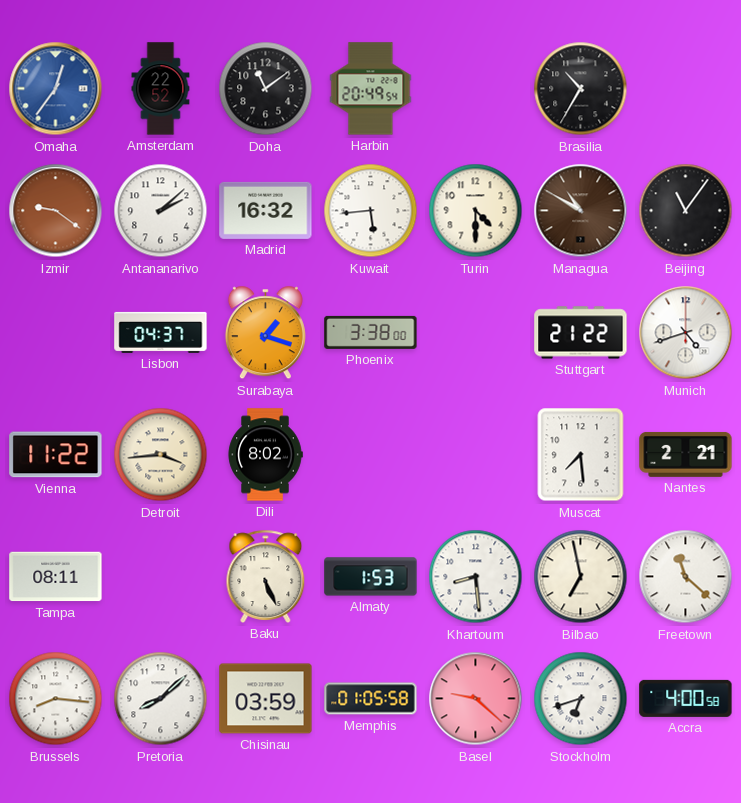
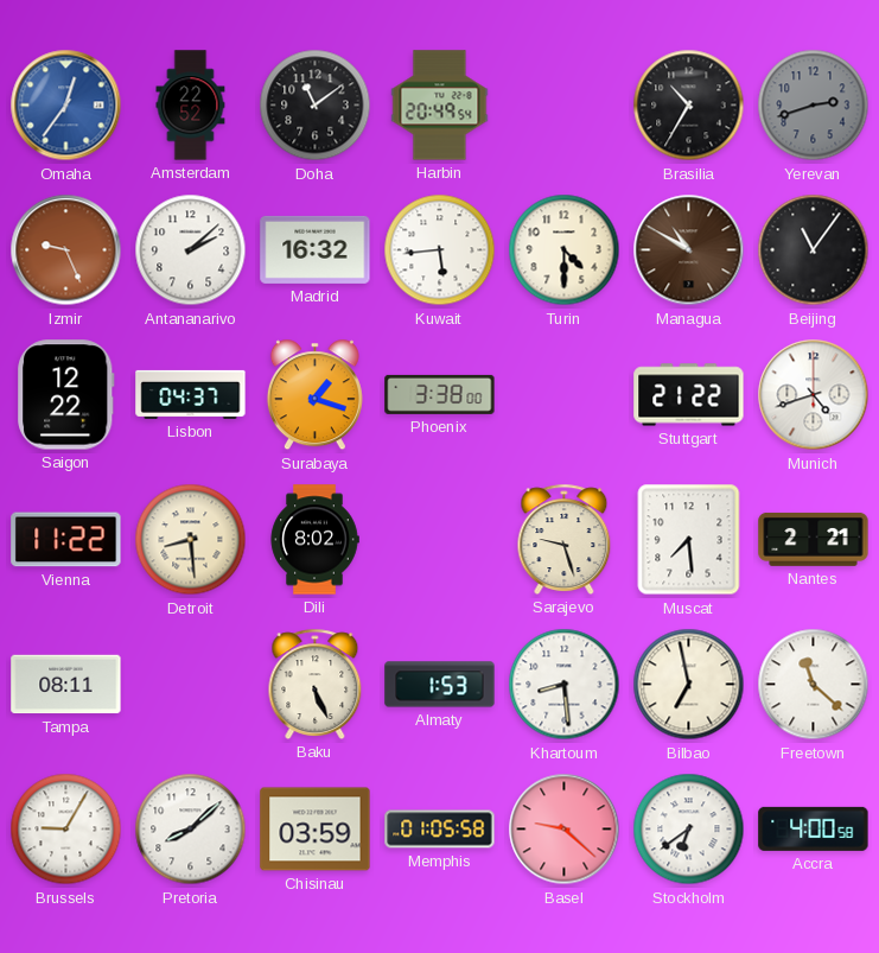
Yerevan: none -> 2:42 (814, 106)
Izmir: 9:21 -> 9:26 (66, 250)
Saigon: none -> 12:22 (66, 395)
Detroit: 3:44 -> 8:29 (191, 540)
Sarajevo: none -> 9:27 (565, 539)
Brussels: 8:16 -> 9:05 (66, 830)
Stockholm: 6:42 -> 6:39 (689, 830)
